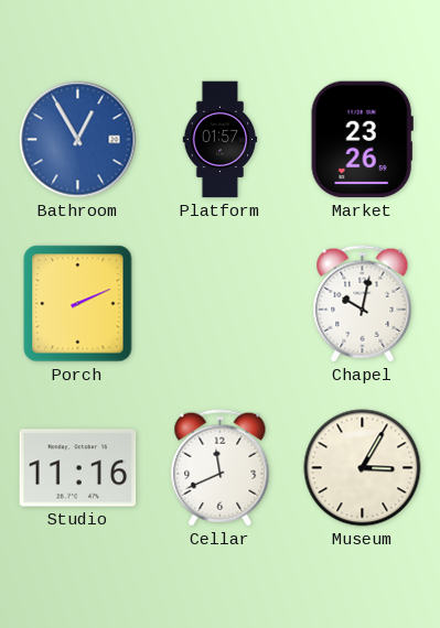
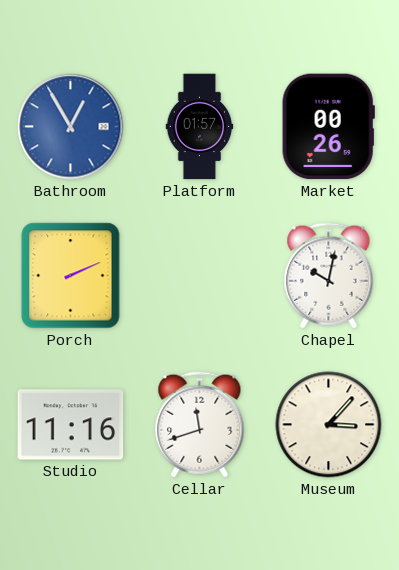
Market: 23:26 -> 00:26 (328, 127)
Cellar: 11:41 -> 11:42 (200, 425)
Museum: 3:05 -> 3:07 (329, 425)
